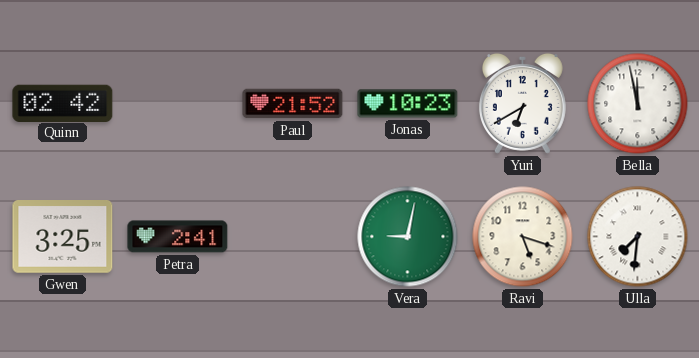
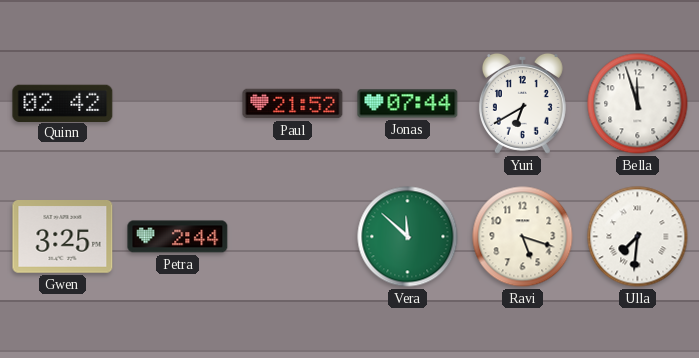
Jonas: 10:23 -> 07:44 (408, 104)
Bella: 11:58 -> 11:57 (638, 104)
Petra: 2:41 -> 2:44 (178, 237)
Vera: 9:02 -> 11:52 (408, 237)
